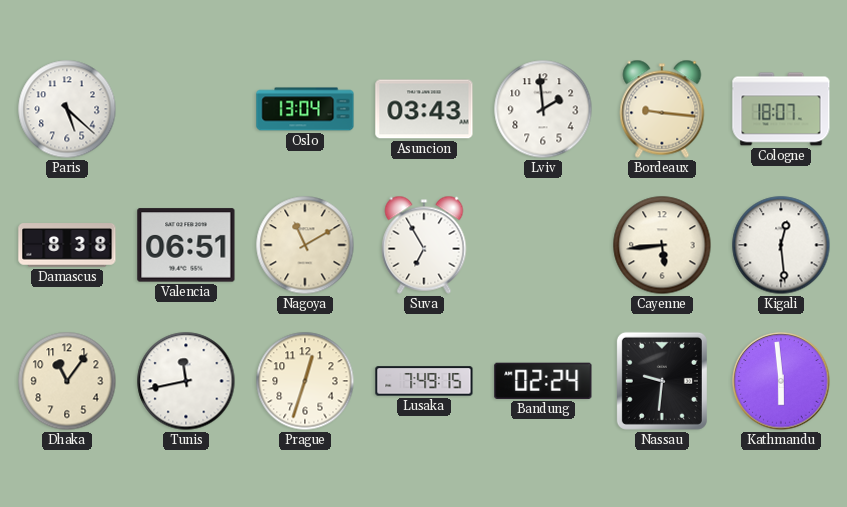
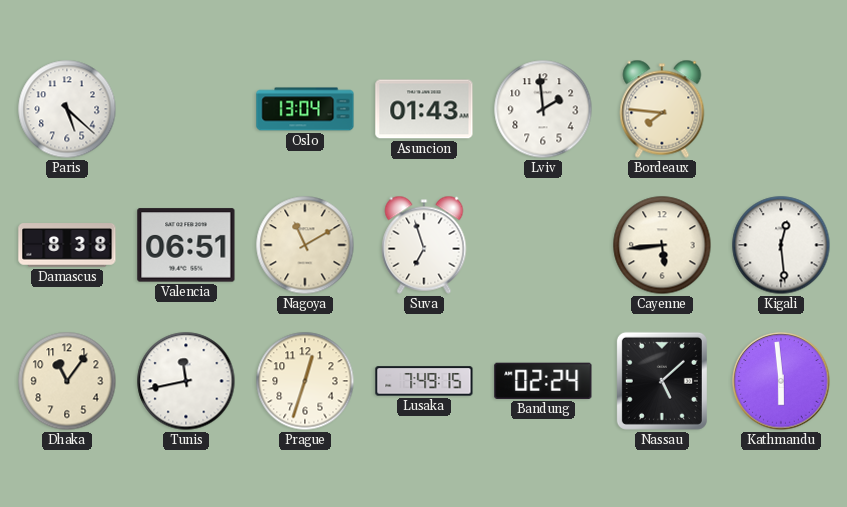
Asuncion: 03:43 -> 01:43 (424, 109)
Bordeaux: 9:16 -> 7:46 (662, 109)
Cologne: 18:07 -> none (781, 109)
Suva: 6:55 -> 6:57 (424, 245)
Nassau: 9:31 -> 5:08 (662, 381)
